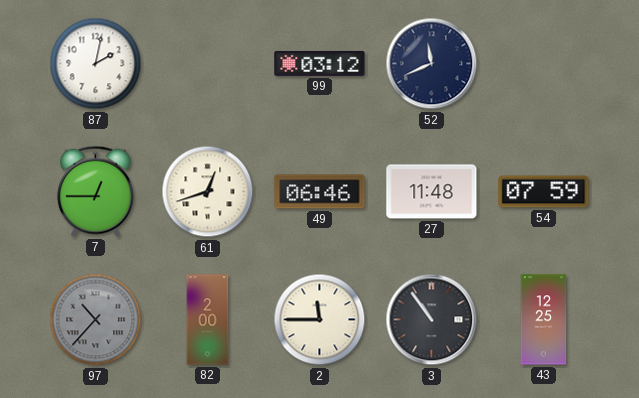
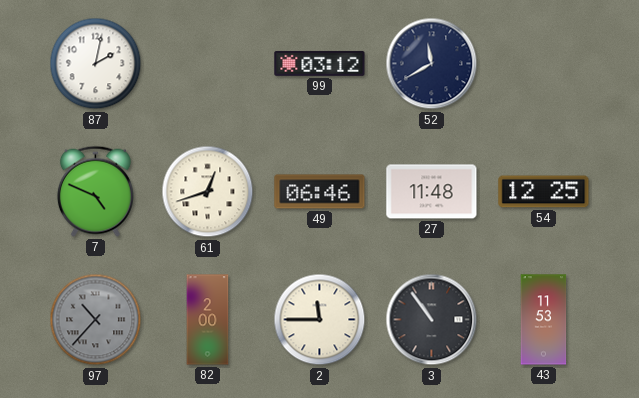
52: 11:41 -> 11:40 (432, 64)
7: 12:45 -> 4:49 (95, 191)
54: 07:59 -> 12:25 (544, 192)
43: 12:25 -> 11:53 (544, 320)
